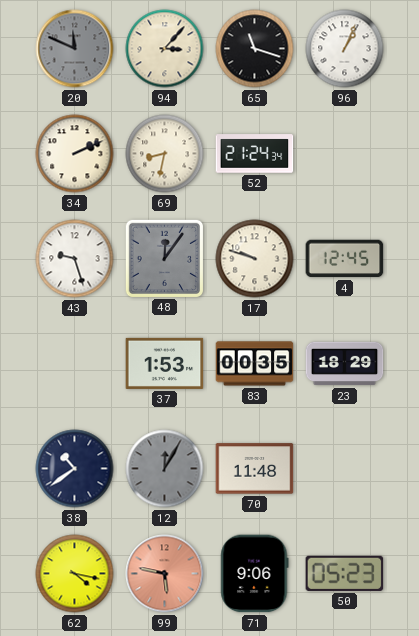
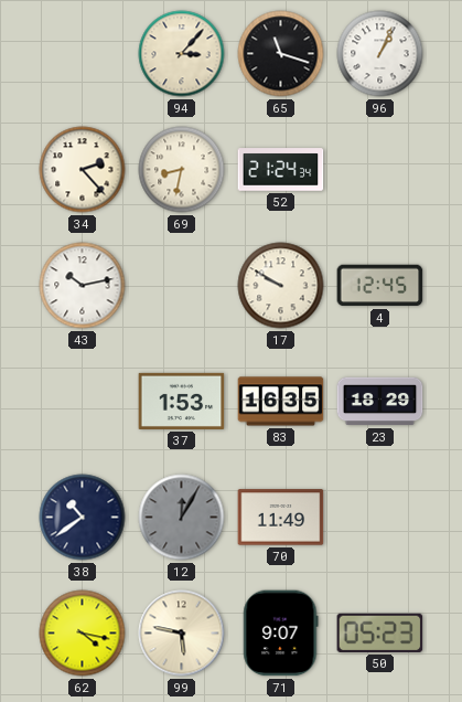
20: 11:49 -> none (75, 49)
34: 2:11 -> 2:23 (83, 170)
43: 9:27 -> 10:13 (83, 286)
48: 12:06 -> none (164, 258)
17: 9:48 -> 9:50 (281, 286)
83: 00:35 -> 16:35 (281, 402)
70: 11:48 -> 11:49 (281, 518)
99 dial: salmon -> cream (182, 634)
71: 9:06 -> 9:07 (281, 634)
